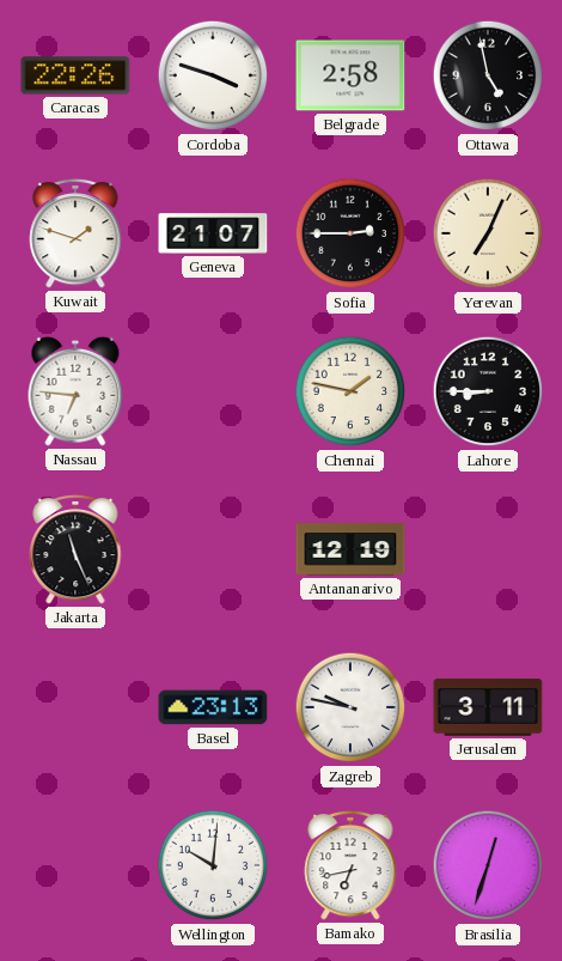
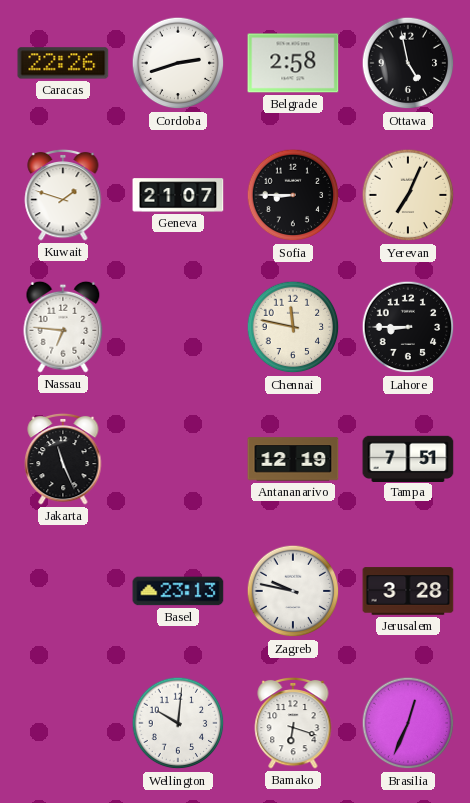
Cordoba: 3:48 -> 2:42 (178, 63)
Sofia: 2:45 -> 8:45 (293, 195)
Chennai: 1:47 -> 11:47 (293, 327)
Tampa: none -> 7:51 (408, 458)
Jerusalem: 3:11 -> 3:28 (408, 591)
Bamako: 6:43 -> 6:18 (293, 723)
Brasilia: 12:33 -> 12:34 (408, 723)
